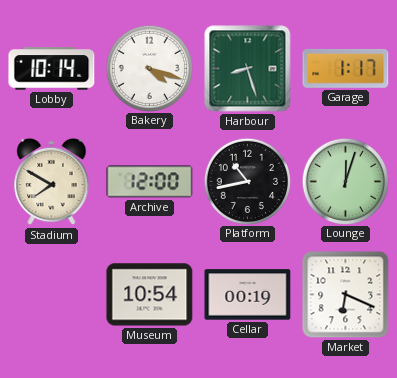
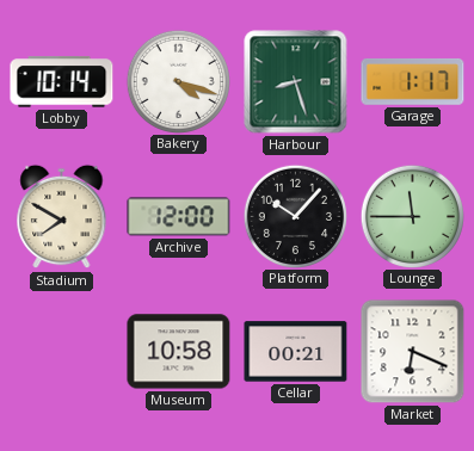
Platform: 10:43 -> 10:07 (295, 216)
Lounge: 12:03 -> 11:45 (412, 216)
Museum: 10:54 -> 10:58 (179, 352)
Cellar: 00:19 -> 00:21 (296, 352)
